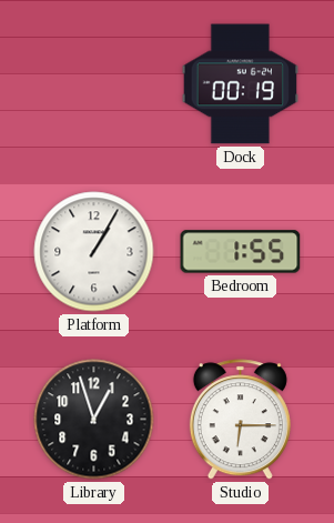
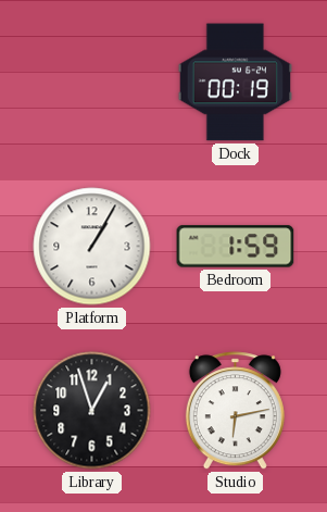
Bedroom: 1:55 -> 1:59 (236, 247)
Studio: 6:15 -> 6:13 (235, 411)
